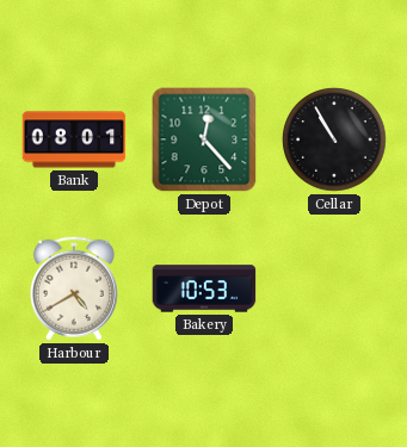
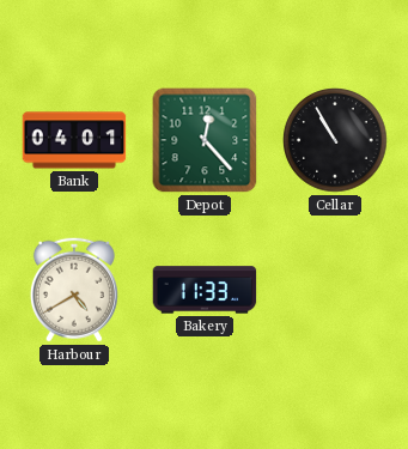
Bank: 08:01 -> 04:01 (74, 140)
Bakery: 10:53 -> 11:33 (205, 290)
